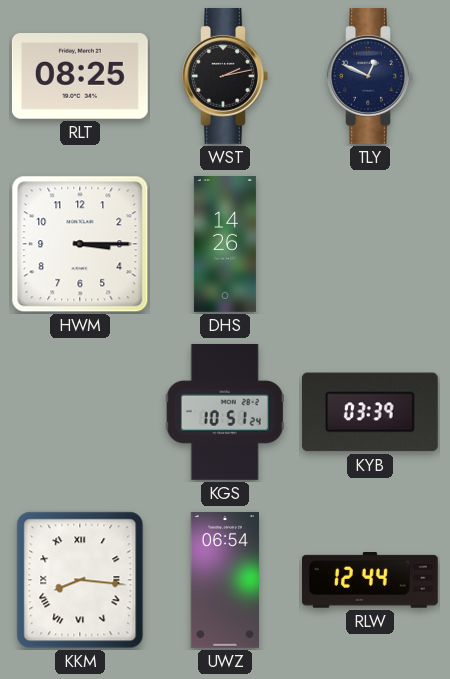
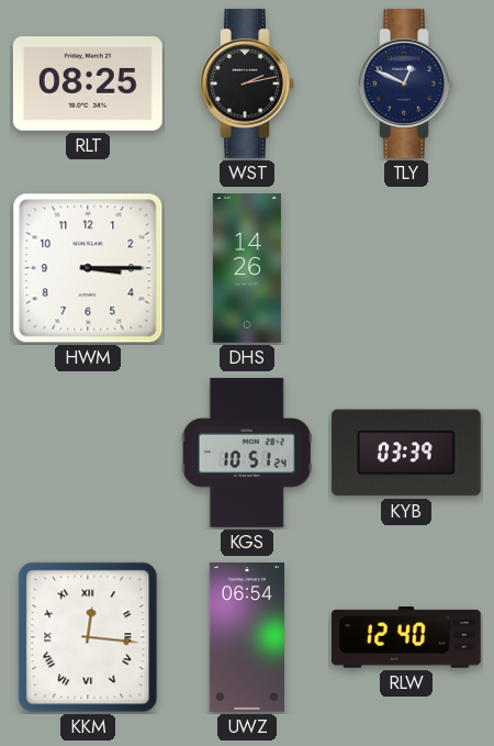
KKM: 8:16 -> 12:16 (88, 637)
RLW: 12:44 -> 12:40 (406, 638)
